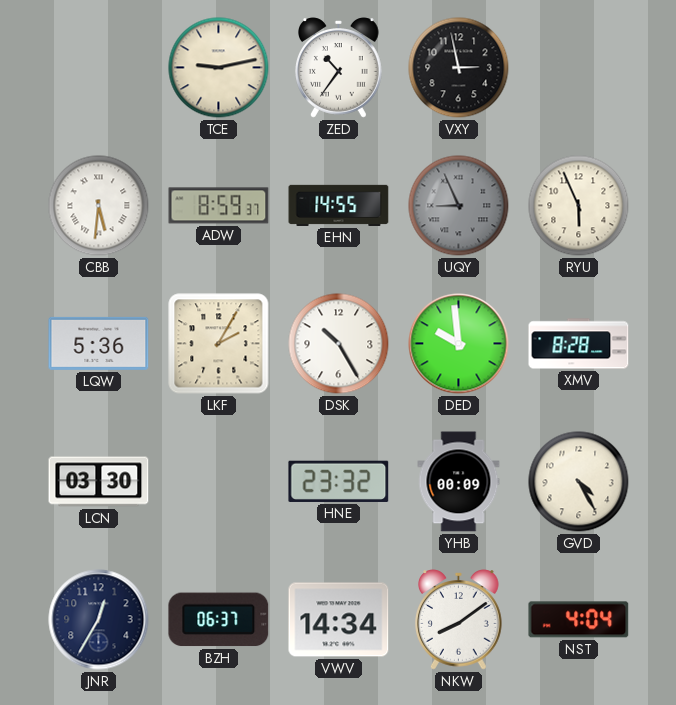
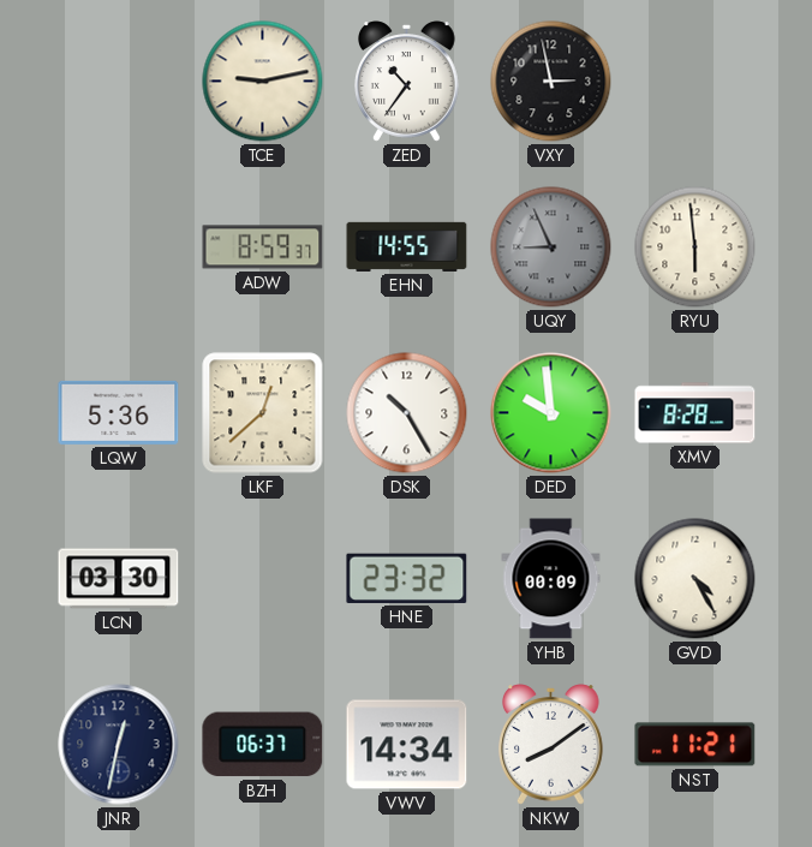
CBB: 5:31 -> none (99, 206)
RYU: 5:56 -> 5:59 (695, 247)
LKF: 2:05 -> 12:38 (263, 413)
JNR: 12:35 -> 12:32 (119, 745)
NST: 4:04 -> 11:21 (695, 745)
